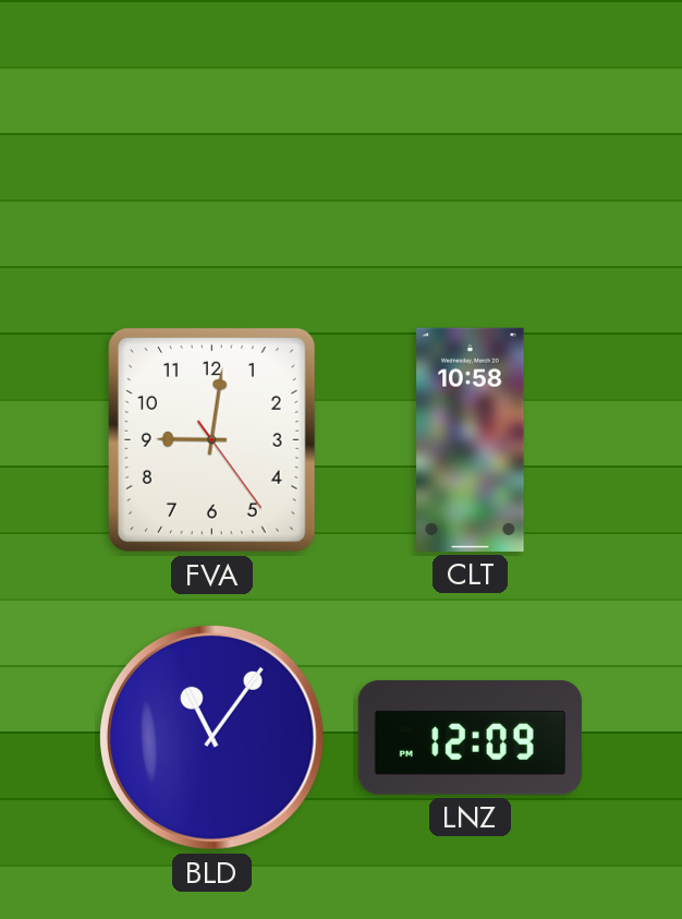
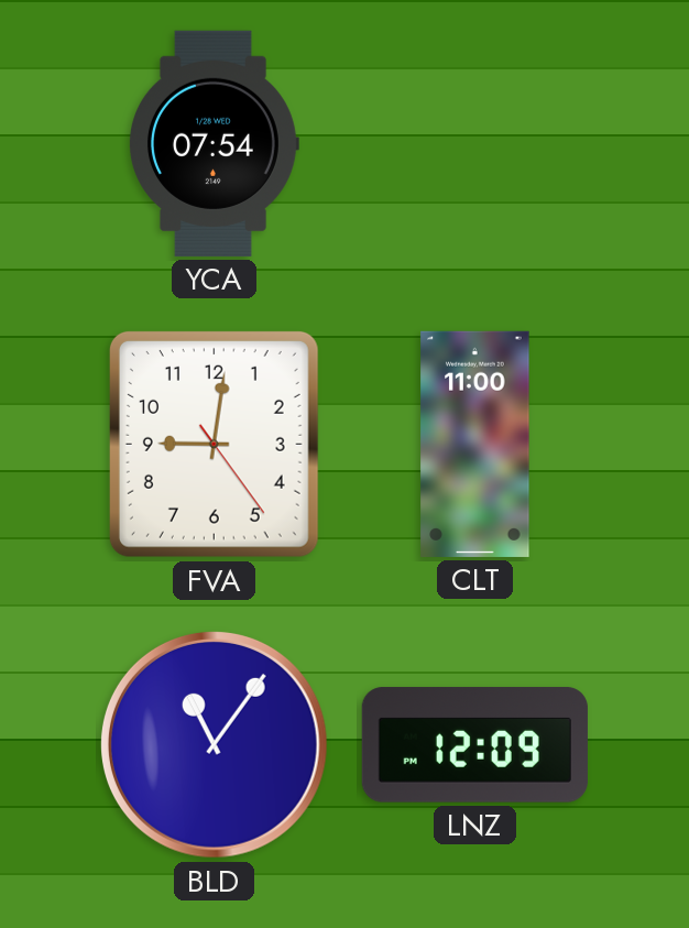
YCA: none -> 07:54 (215, 143)
CLT: 10:58 -> 11:00 (475, 444)
